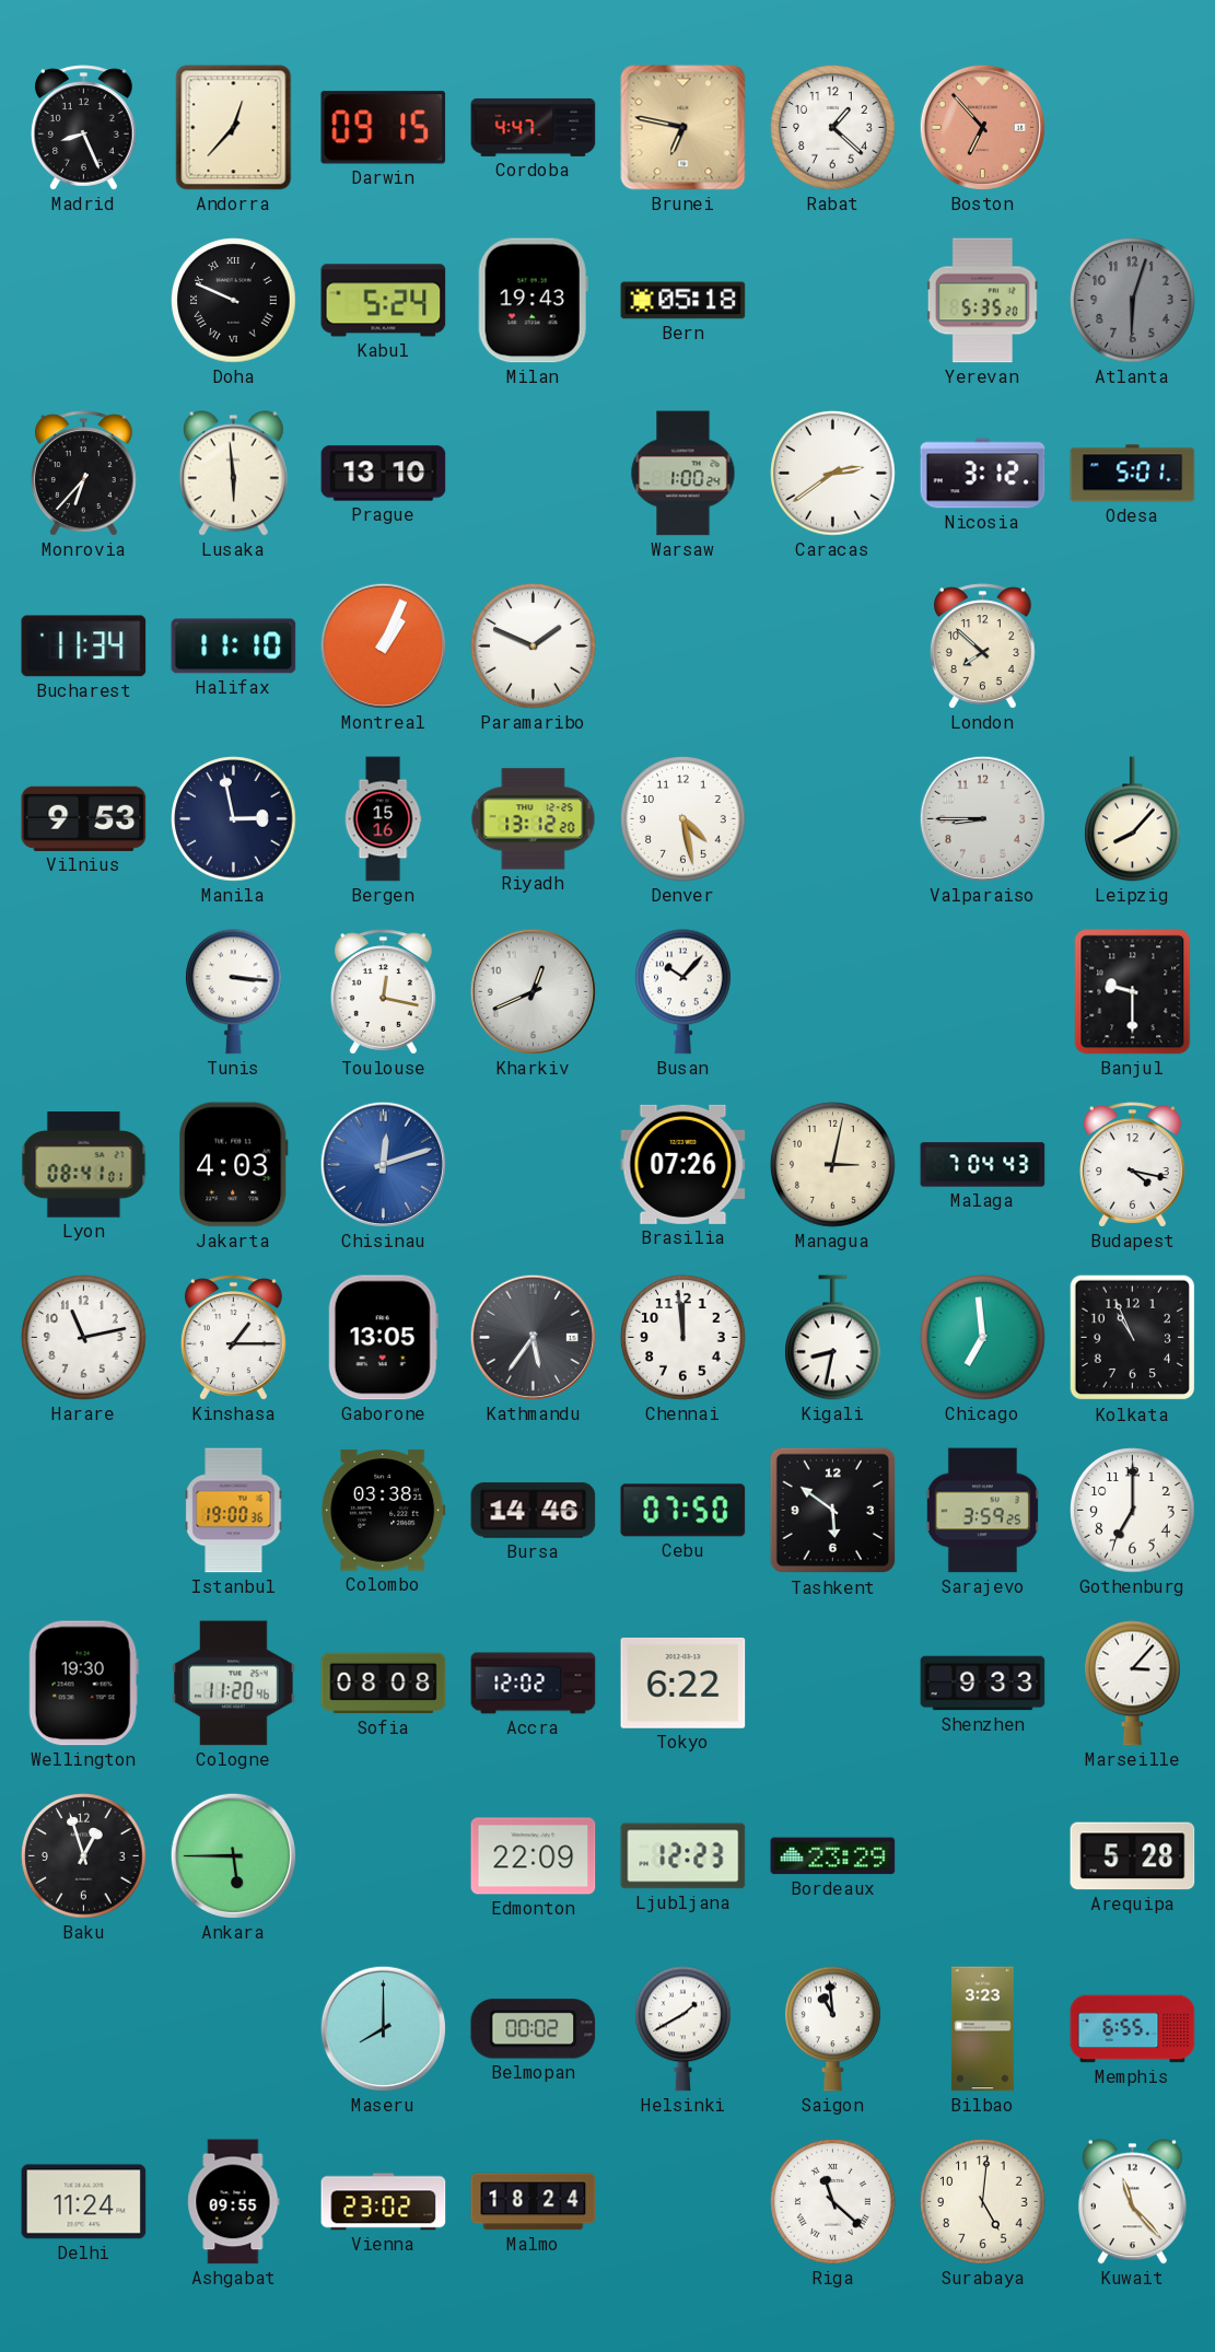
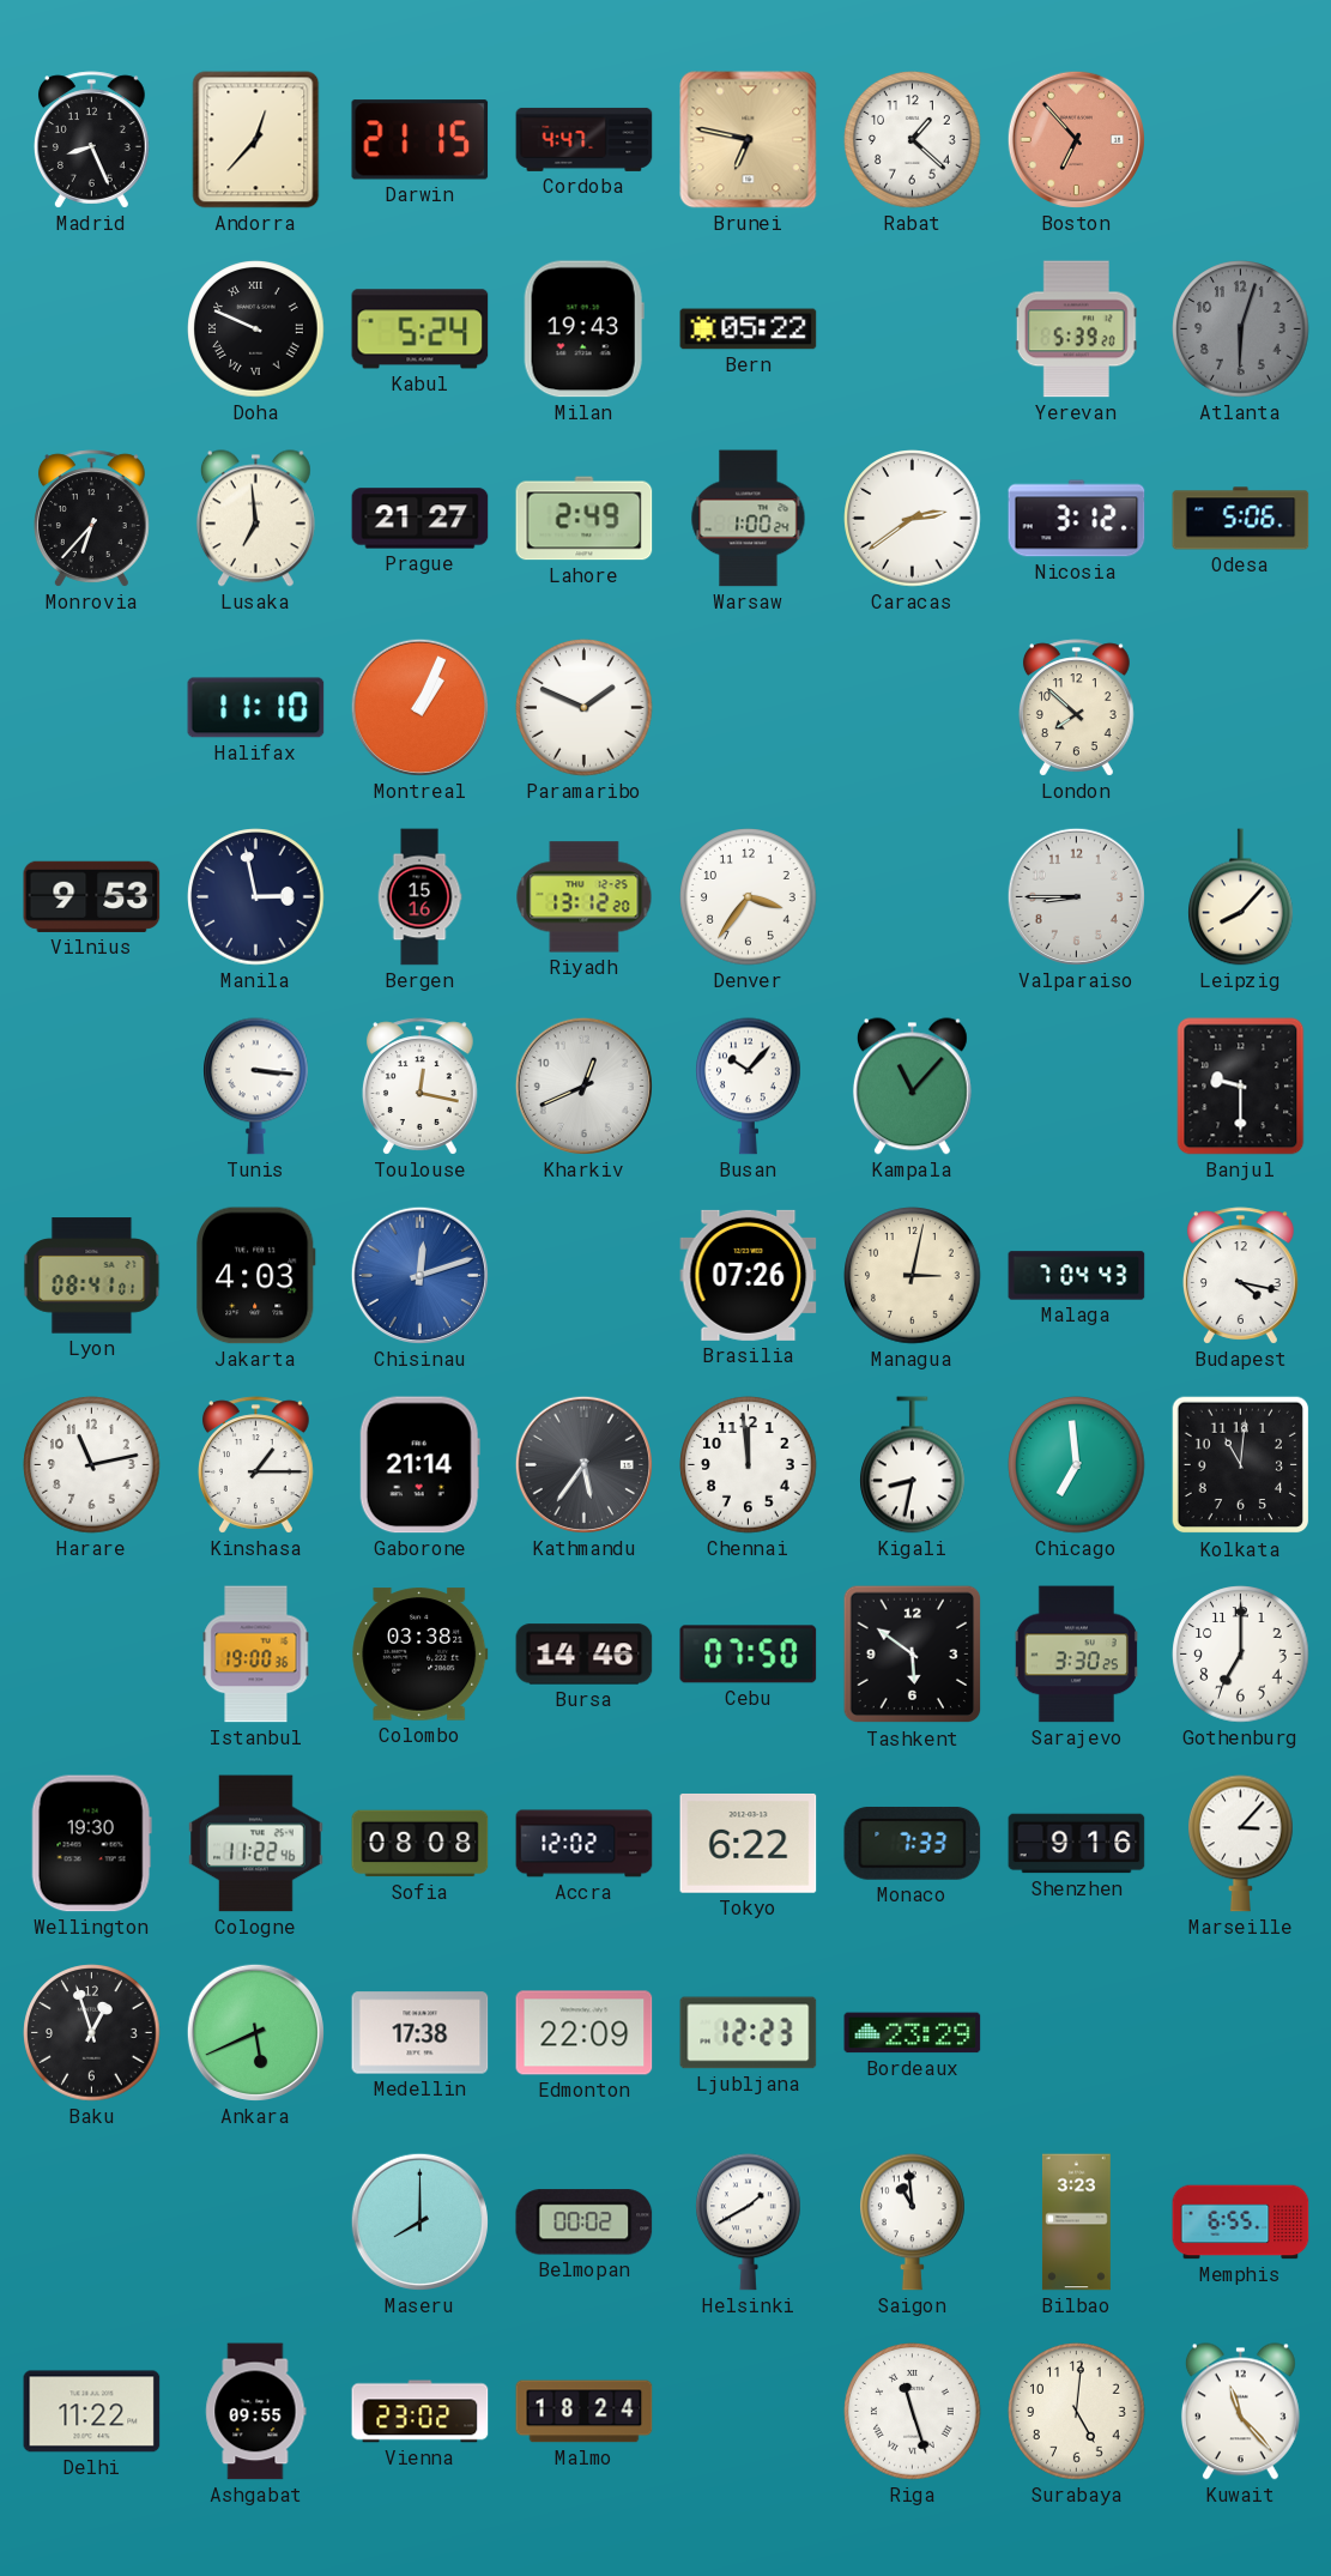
Darwin: 09:15 -> 21:15 (421, 140)
Bern: 05:18 -> 05:22 (749, 329)
Yerevan: 5:35 -> 5:39 (1076, 329)
Lusaka: 5:59 -> 6:59 (255, 519)
Prague: 13:10 -> 21:27 (421, 519)
Lahore: none -> 2:49 (585, 519)
Odesa: 5:01 -> 5:06 (1241, 519)
Bucharest: 11:34 -> none (84, 647)
Denver: 4:28 -> 3:36 (749, 897)
Kampala: none -> 11:07 (912, 1087)
Gaborone: 13:05 -> 21:14 (419, 1465)
Kolkata: 10:56 -> 11:01 (1241, 1465)
Sarajevo: 3:59 -> 3:30 (1076, 1655)
Cologne: 11:20 -> 11:22 (256, 1844)
Monaco: none -> 7:33 (913, 1843)
Shenzhen: 9:33 -> 9:16 (1077, 1844)
Ankara: 5:45 -> 5:41 (255, 2032)
Medellin: none -> 17:38 (421, 2033)
Arequipa: 5:28 -> none (1133, 1856)
Delhi: 11:24 -> 11:22 (92, 2412)
Riga: 11:22 -> 11:27 (913, 2412)
